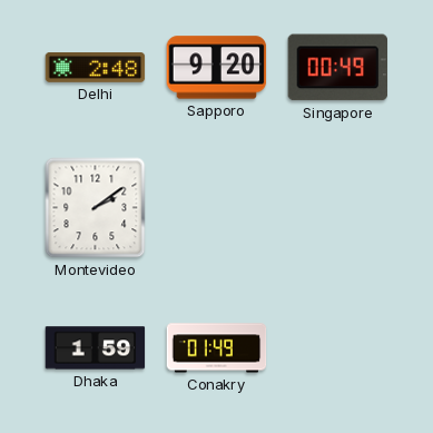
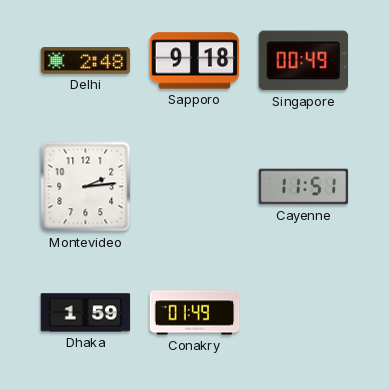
Sapporo: 9:20 -> 9:18 (195, 61)
Montevideo: 2:09 -> 2:14 (86, 187)
Cayenne: none -> 11:51 (304, 187)
